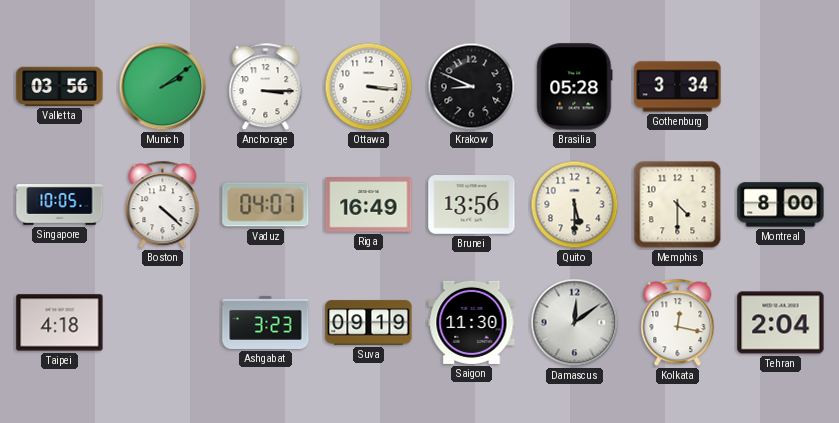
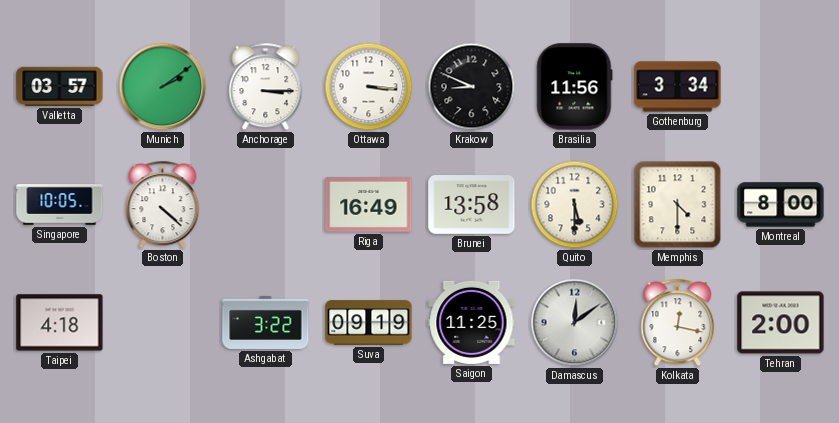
Valletta: 03:56 -> 03:57 (60, 86)
Brasilia: 05:28 -> 11:56 (575, 87)
Vaduz: 04:07 -> none (266, 205)
Brunei: 13:56 -> 13:58 (472, 205)
Ashgabat: 3:23 -> 3:22 (266, 322)
Saigon: 11:30 -> 11:25 (472, 322)
Tehran: 2:04 -> 2:00 (781, 323)
